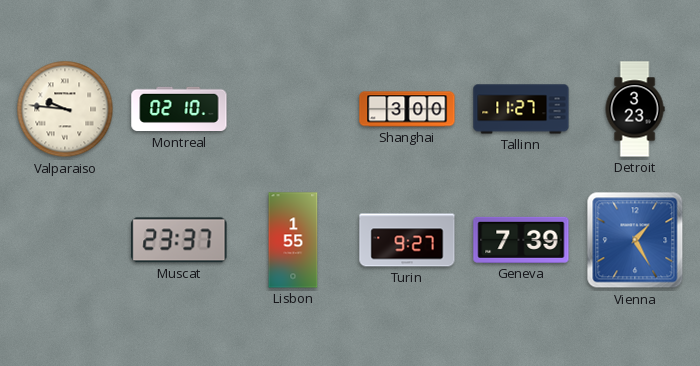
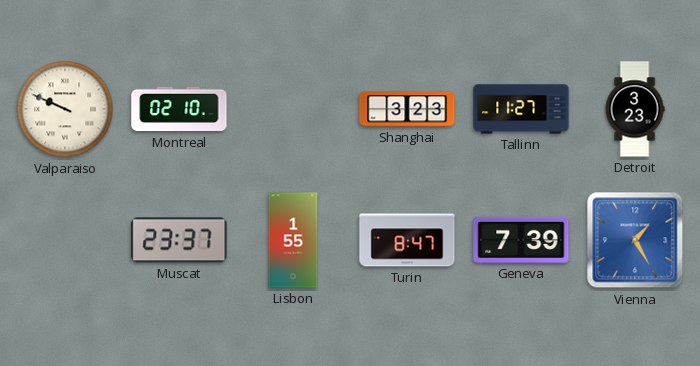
Valparaiso: 9:46 -> 9:49 (65, 109)
Shanghai: 3:00 -> 3:23 (407, 109)
Turin: 9:27 -> 8:47 (407, 240)
